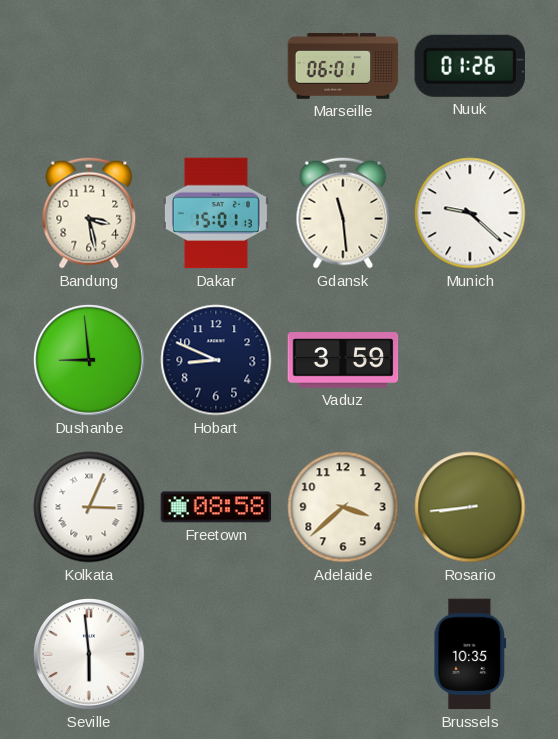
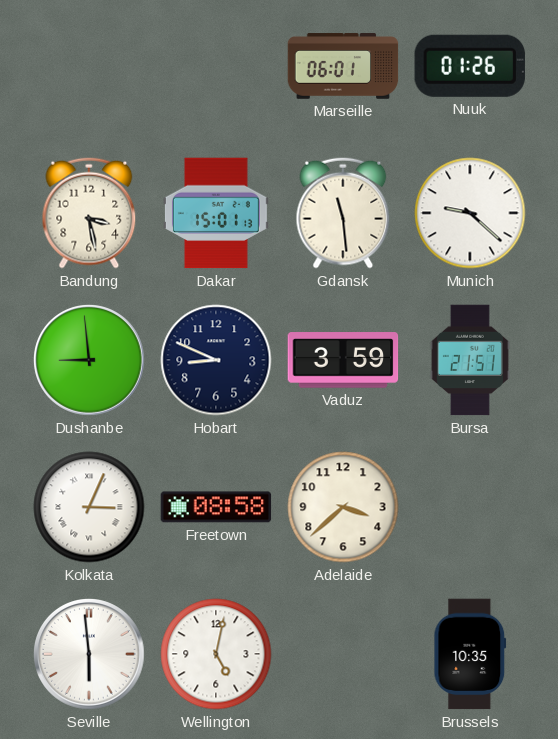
Bursa: none -> 21:51 (470, 360)
Rosario: 8:44 -> none (470, 507)
Wellington: none -> 5:02 (216, 654)
